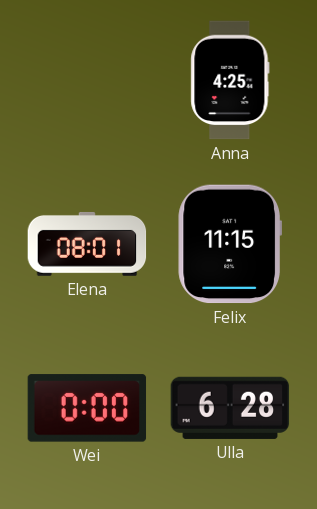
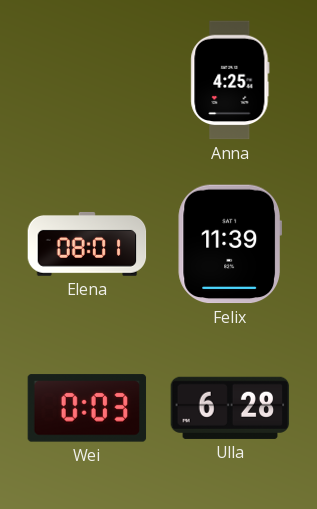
Felix: 11:15 -> 11:39 (229, 244)
Wei: 0:00 -> 0:03 (87, 408)
